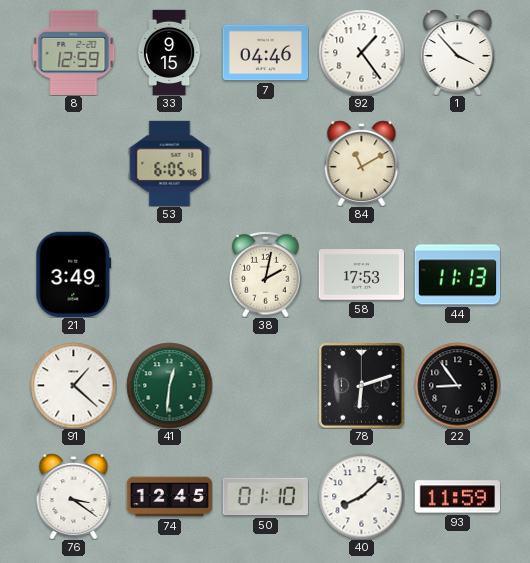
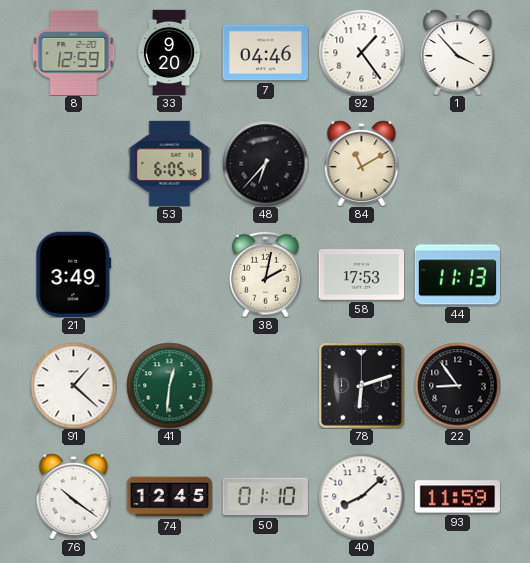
33: 9:15 -> 9:20 (169, 52)
48: none -> 6:37 (265, 163)
76: 3:21 -> 10:21 (74, 496)
